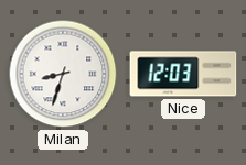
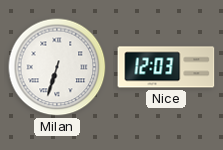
Milan: 8:33 -> 6:33 (57, 67)
